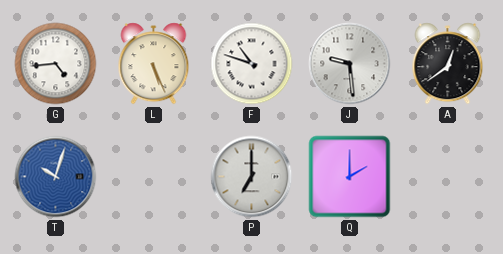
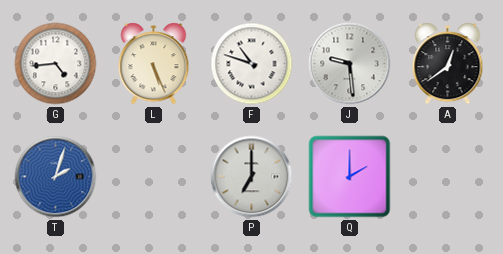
T: 10:03 -> 2:03 (56, 177)
